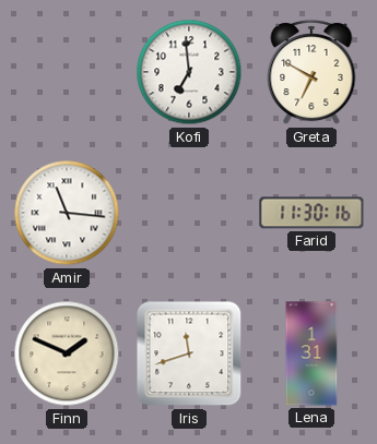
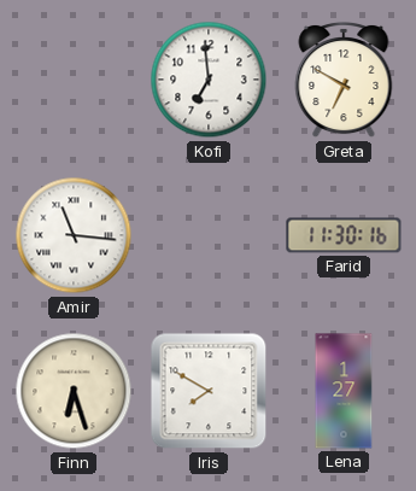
Finn: 1:49 -> 6:27 (74, 391)
Iris: 11:42 -> 7:50 (209, 391)
Lena: 1:31 -> 1:27 (344, 391)
